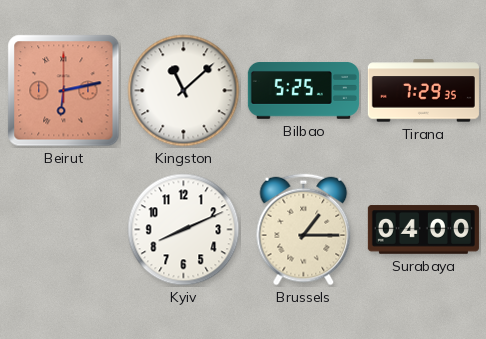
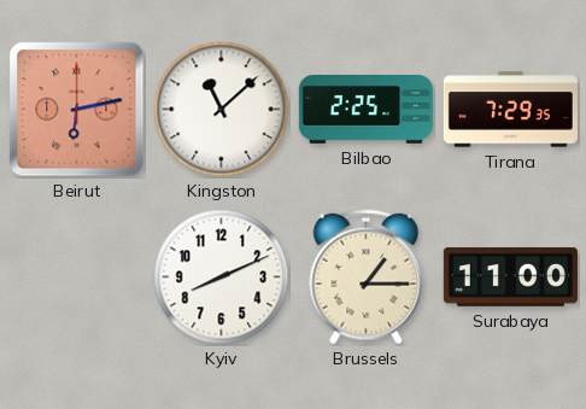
Bilbao: 5:25 -> 2:25 (365, 110)
Surabaya: 04:00 -> 11:00 (510, 277)
